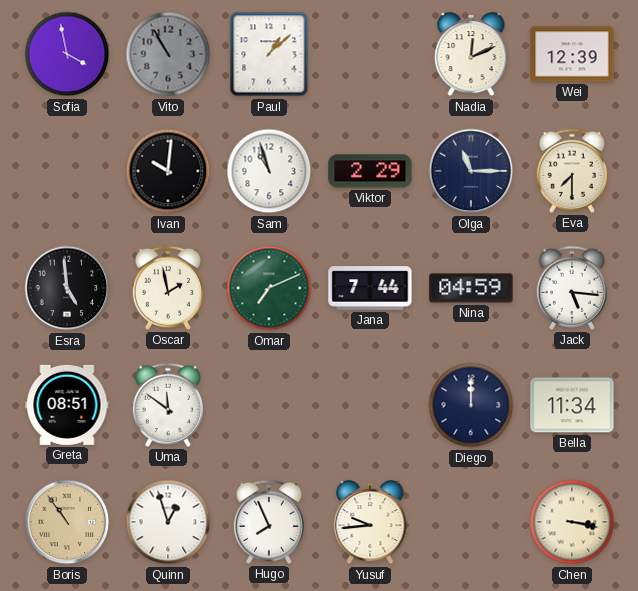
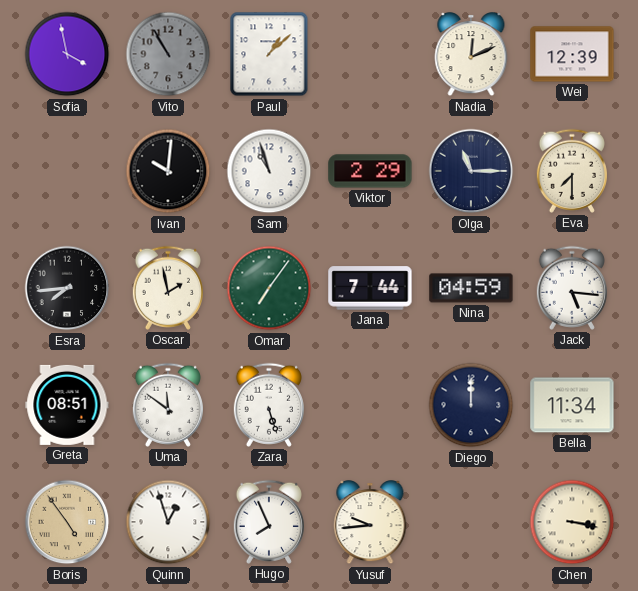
Esra: 4:59 -> 7:44 (67, 288)
Omar: 7:11 -> 7:06 (269, 288)
Zara: none -> 5:27 (269, 405)
Boris: 10:54 -> 4:54 (67, 522)
